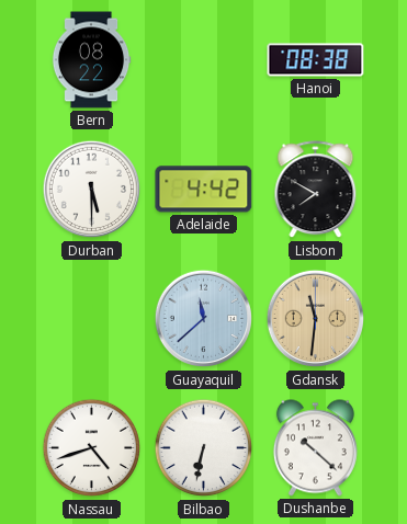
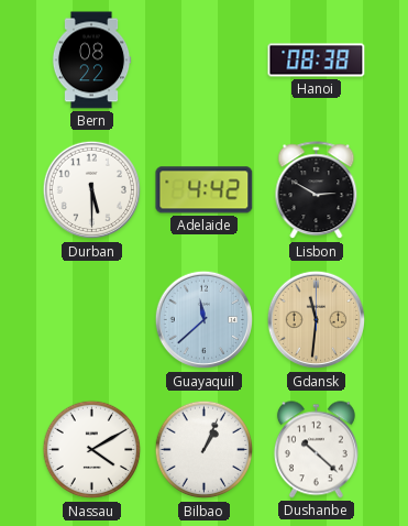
Lisbon: 7:50 -> 2:50 (317, 190)
Nassau: 4:42 -> 4:10 (92, 450)
Bilbao: 6:32 -> 1:04 (205, 450)
